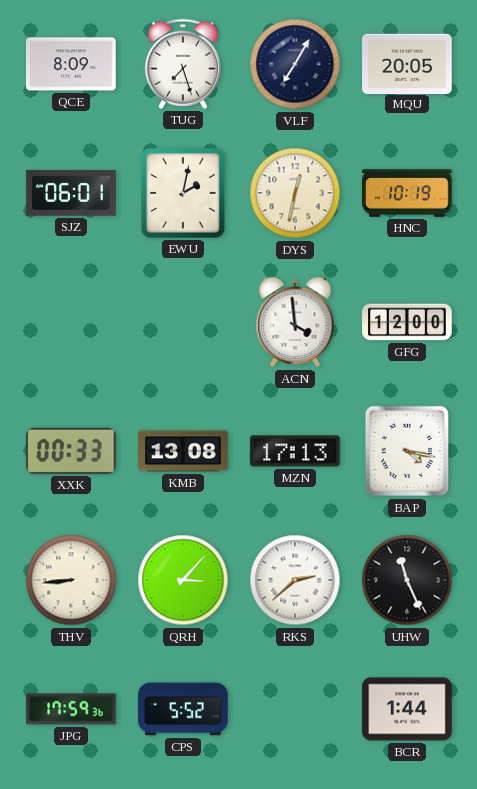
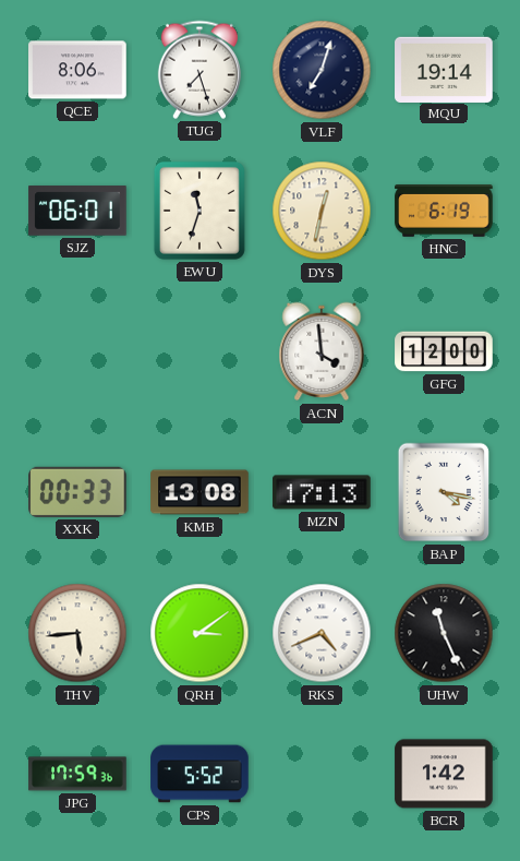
QCE: 8:09 -> 8:06 (77, 70)
VLF: 7:05 -> 7:03 (322, 70)
MQU: 20:05 -> 19:14 (444, 69)
EWU: 2:02 -> 11:33 (199, 211)
HNC: 10:19 -> 6:19 (444, 211)
THV: 8:44 -> 5:44 (77, 633)
QRH: 3:07 -> 3:09 (199, 633)
RKS: 2:38 -> 4:41 (322, 633)
BCR: 1:44 -> 1:42 (444, 774)
